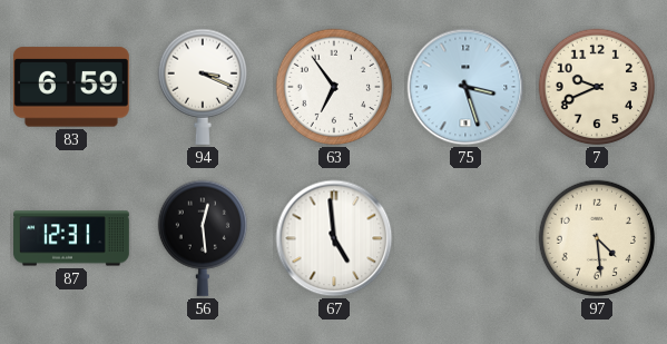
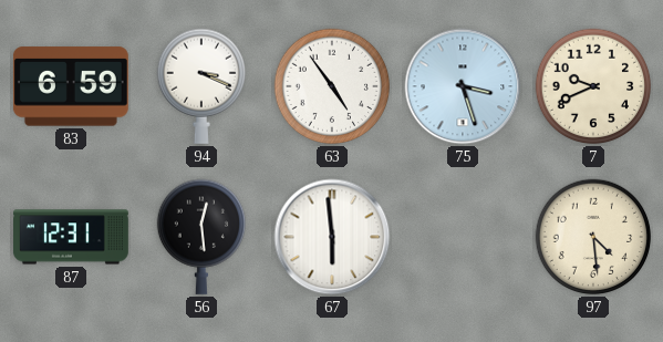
63: 6:54 -> 4:54 (332, 86)
67: 4:59 -> 5:59 (332, 237)
